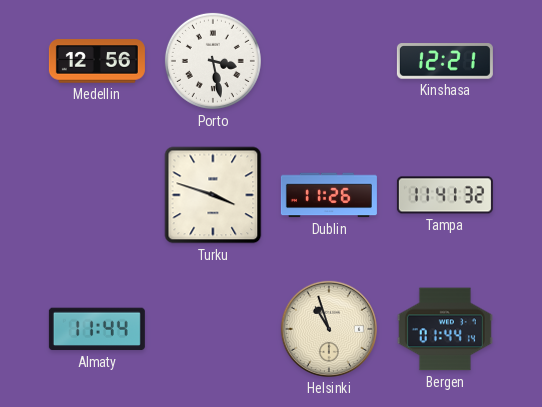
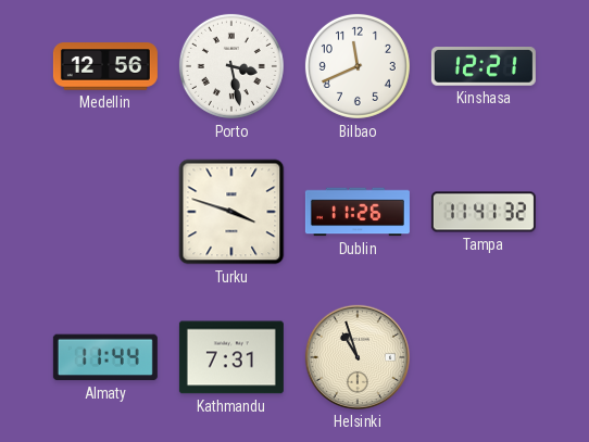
Bilbao: none -> 11:41 (358, 66)
Kathmandu: none -> 7:31 (231, 357)
Bergen: 01:44 -> none (445, 329)
